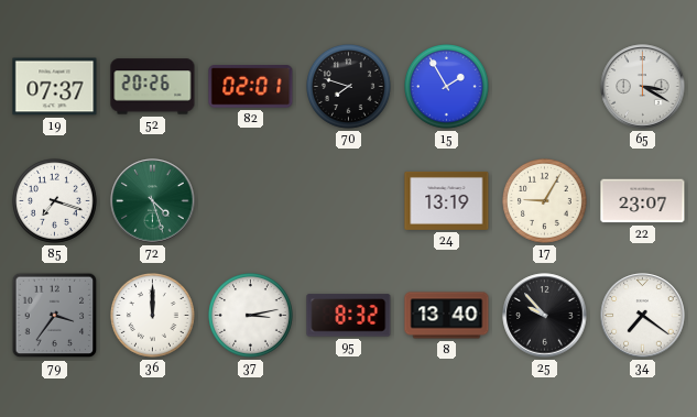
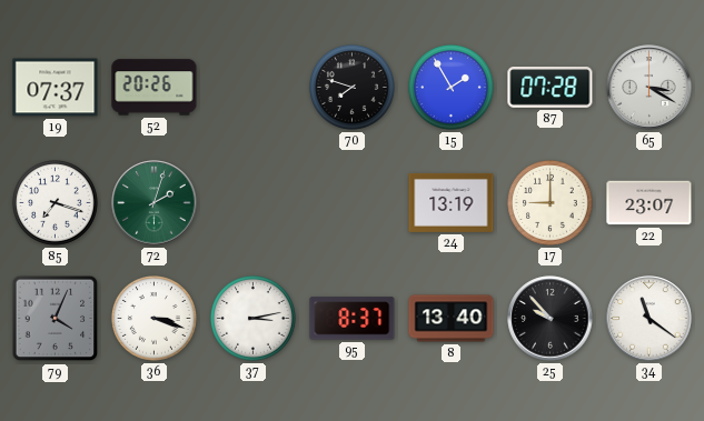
82: 02:01 -> none (251, 87)
87: none -> 07:28 (551, 88)
72: 4:27 -> 2:03 (155, 203)
17: 9:05 -> 9:00 (551, 203)
79: 3:36 -> 4:04 (56, 319)
36: 12:00 -> 3:18 (155, 319)
95: 8:32 -> 8:37 (353, 319)
34: 7:21 -> 11:21 (650, 319)
